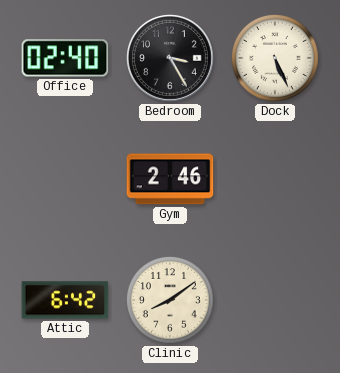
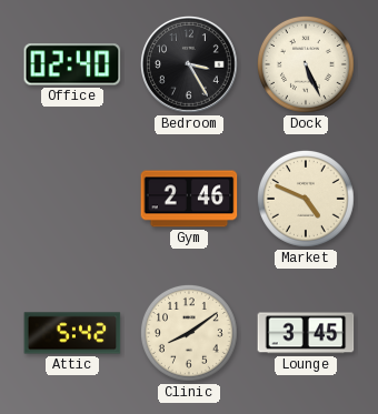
Market: none -> 4:49 (306, 199)
Attic: 6:42 -> 5:42 (72, 333)
Lounge: none -> 3:45 (306, 333)
